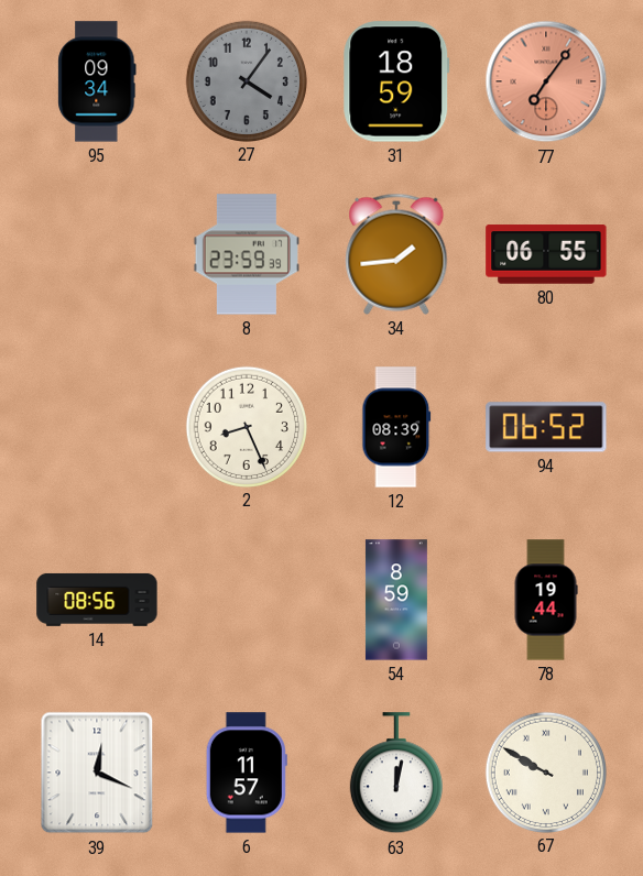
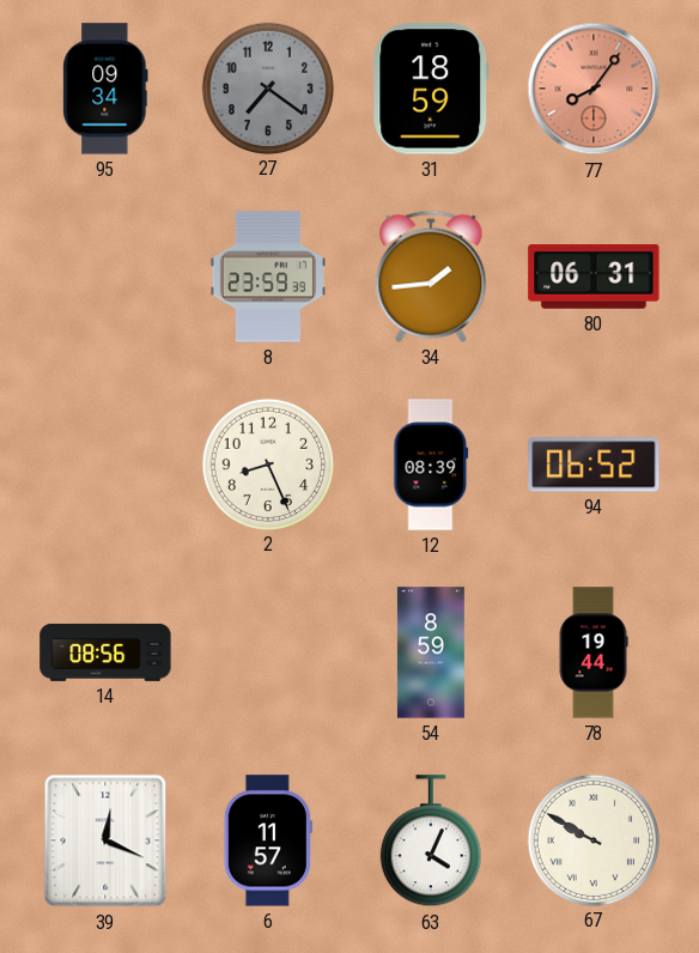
27: 4:06 -> 7:21 (267, 87)
77: 7:06 -> 8:06 (594, 89)
80: 06:55 -> 06:31 (594, 277)
63: 12:02 -> 4:04 (431, 842)
